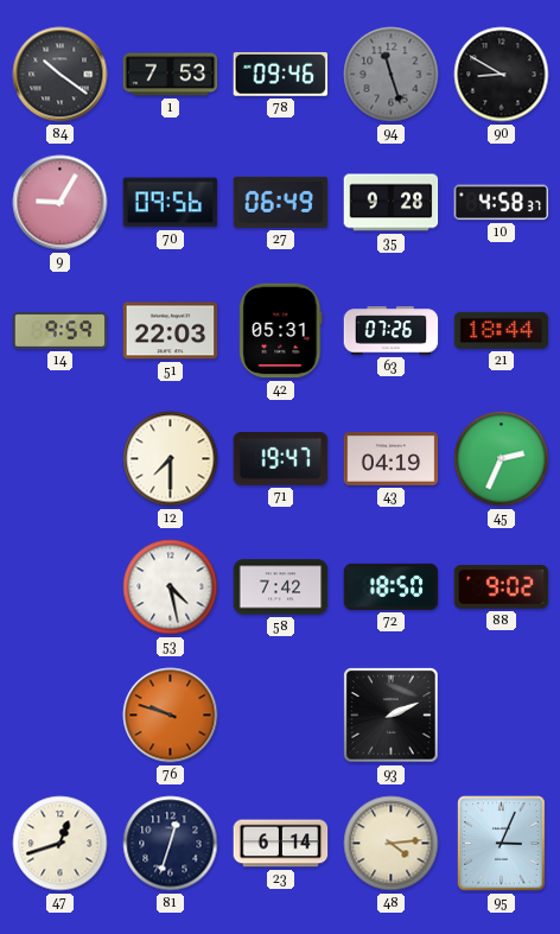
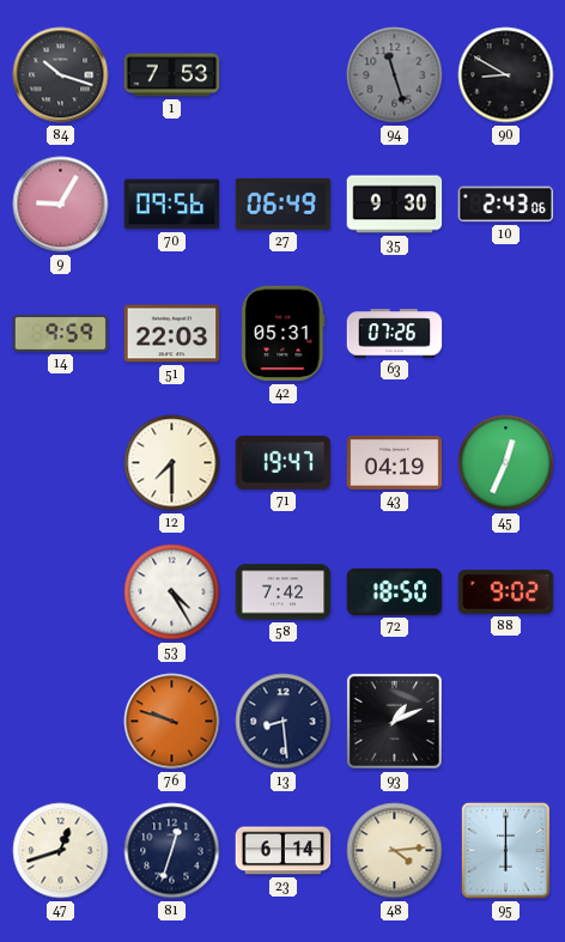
84: 10:21 -> 10:18 (61, 75)
78: 09:46 -> none (281, 74)
35: 9:28 -> 9:30 (395, 205)
10: 4:58 -> 2:43 (506, 205)
21: 18:44 -> none (502, 330)
45: 2:34 -> 12:34 (506, 463)
53: 4:28 -> 4:25 (172, 592)
13: none -> 8:29 (284, 722)
93: 2:11 -> 1:11 (395, 722)
95: 3:04 -> 6:00 (506, 851)
